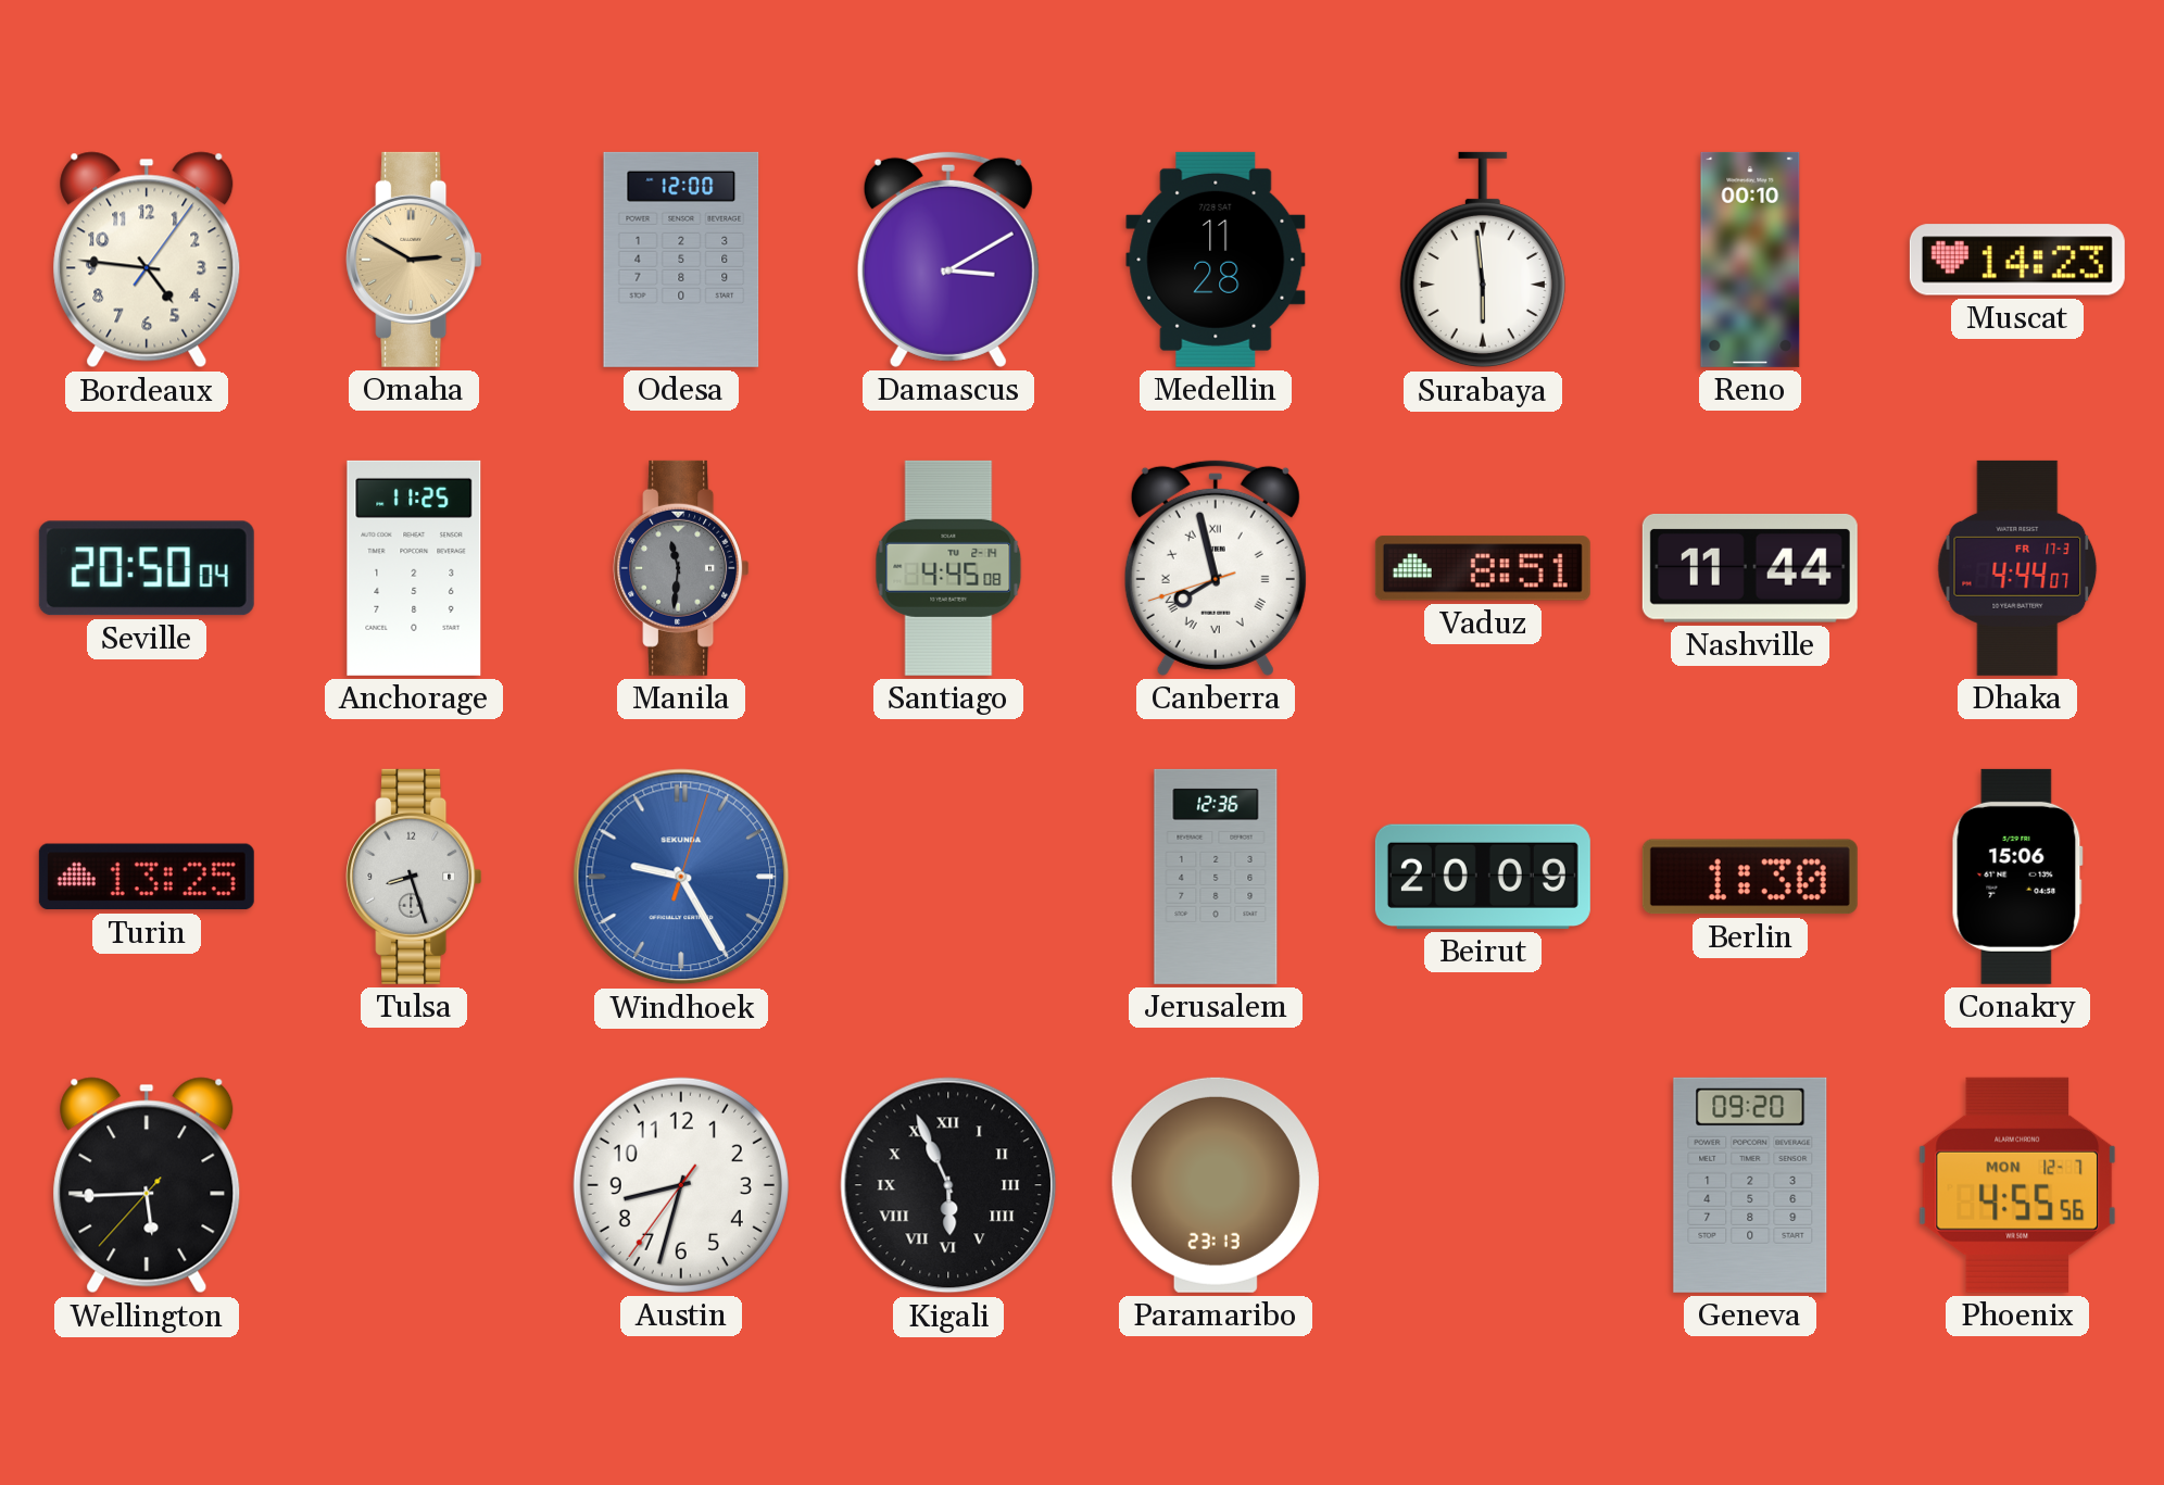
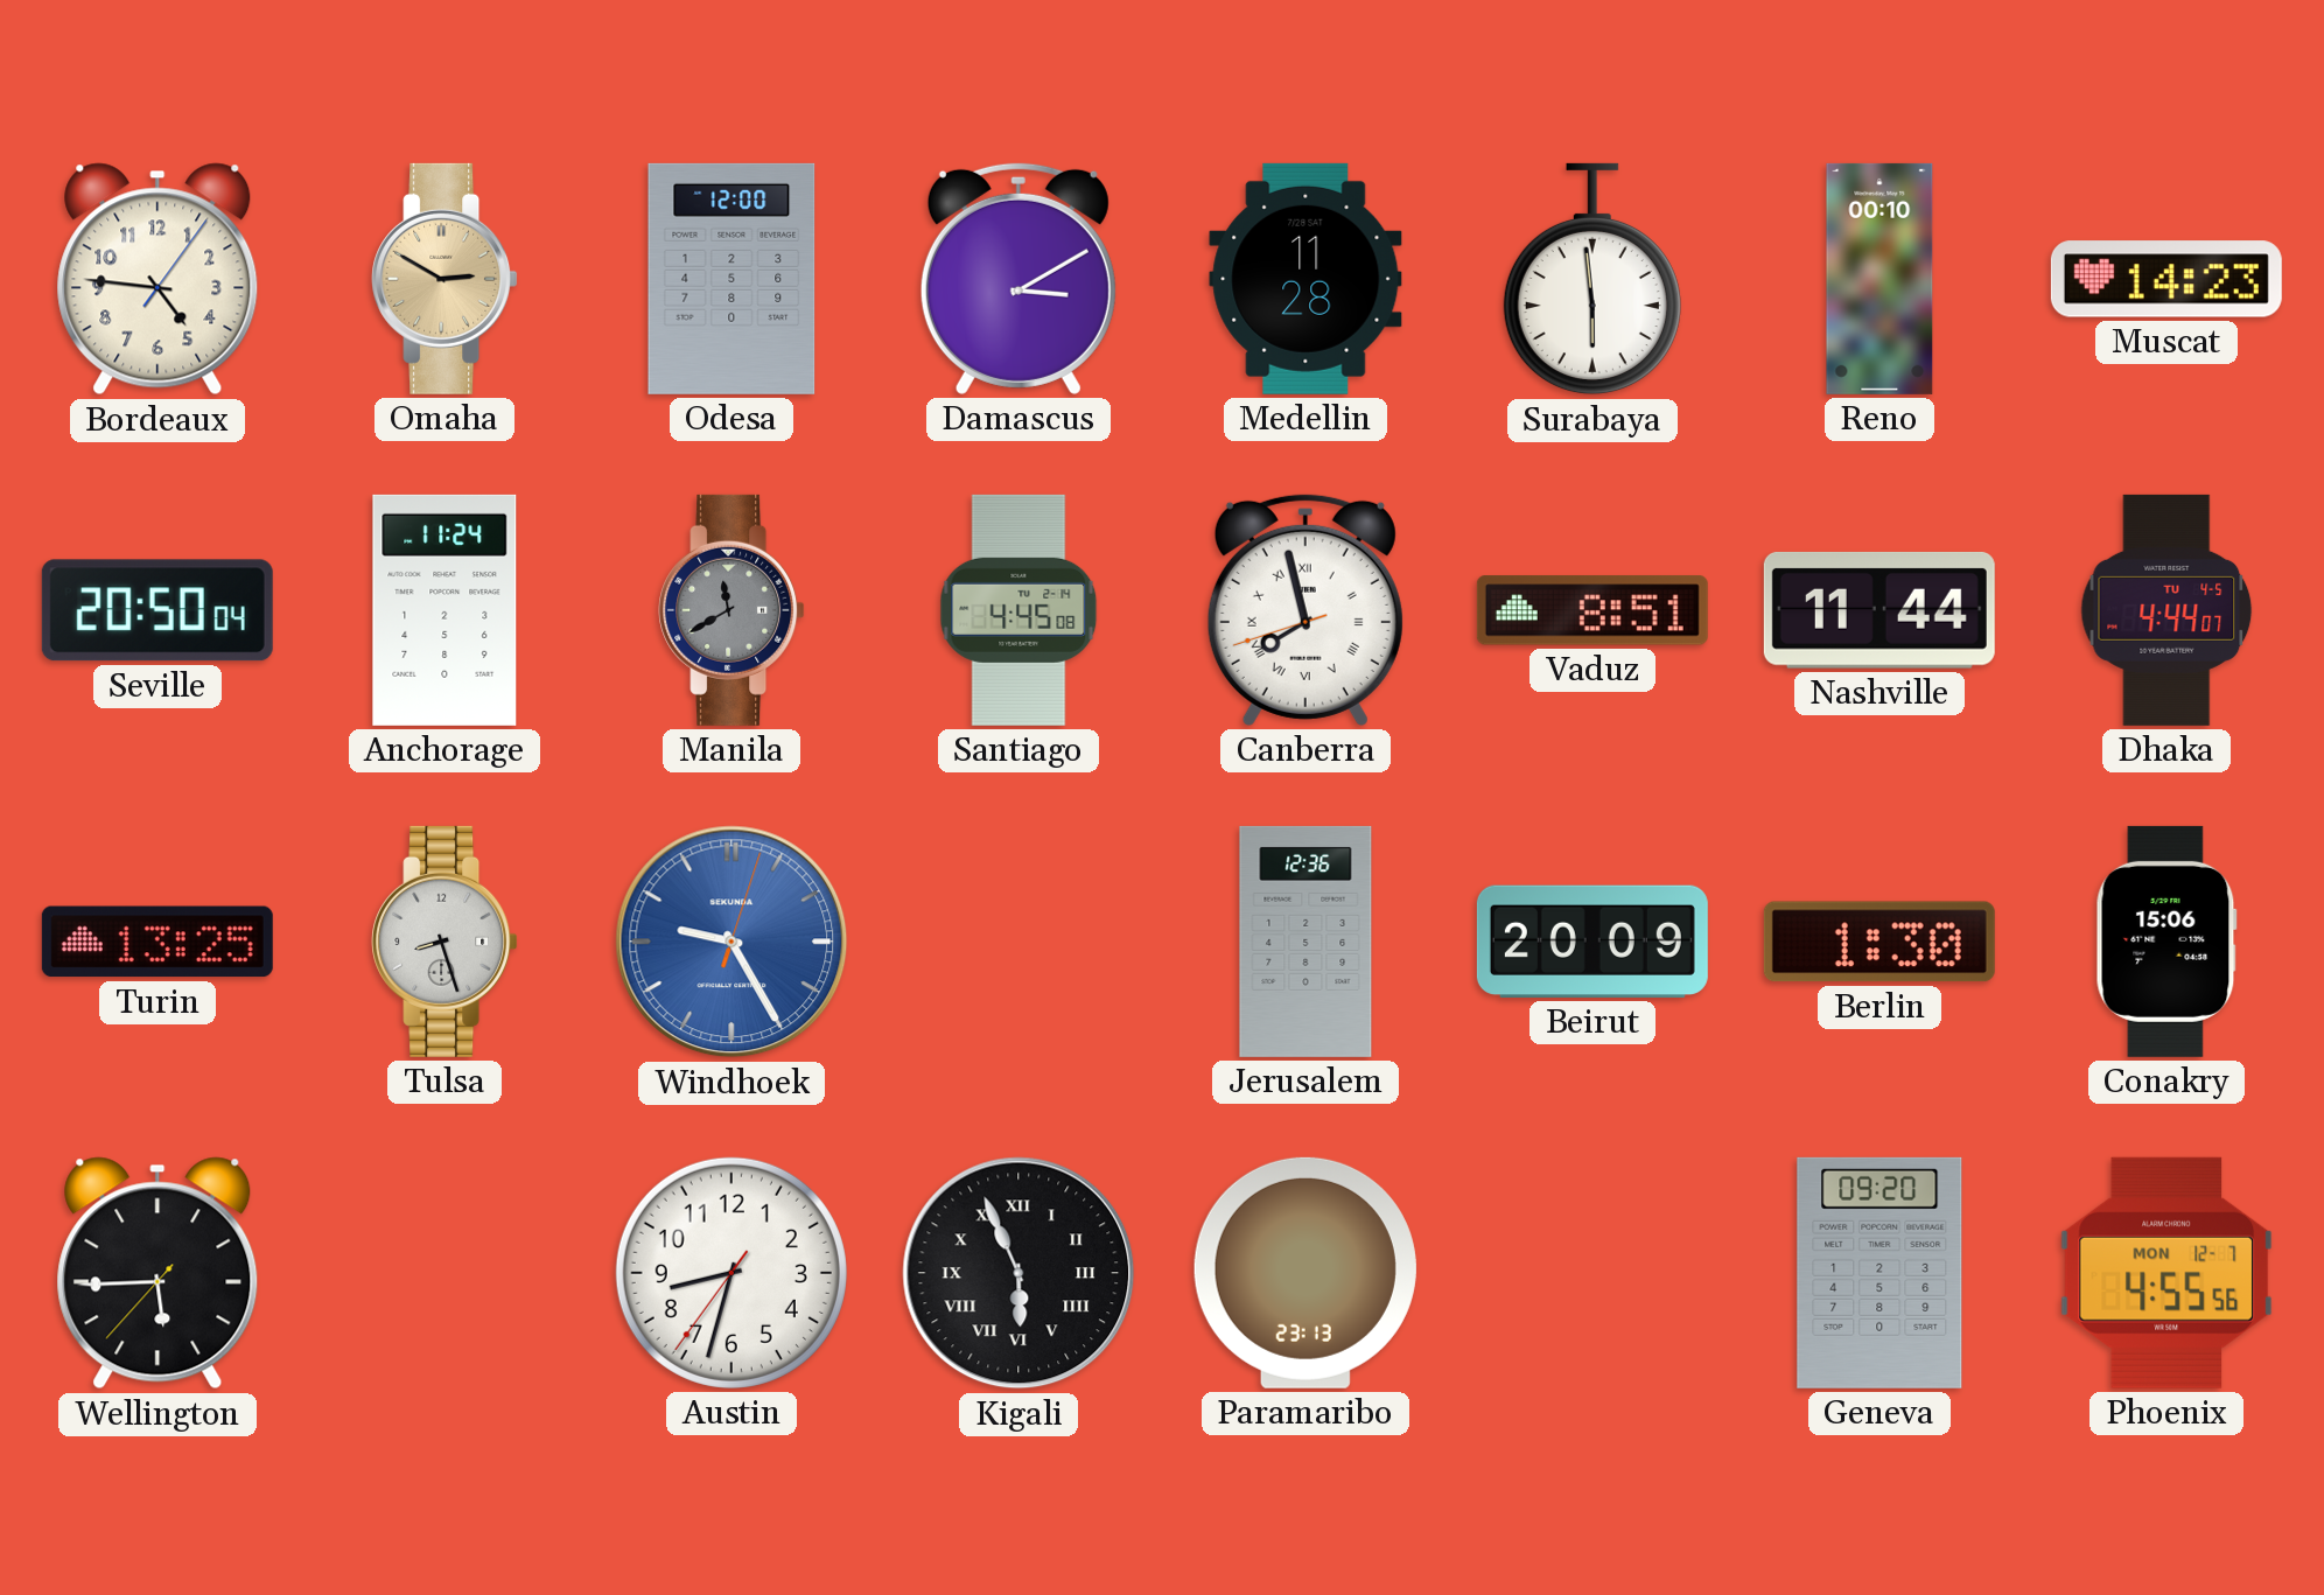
Anchorage: 11:25 -> 11:24 (444, 610)
Manila: 11:31 -> 11:40 (731, 610)
Dhaka date: FR 17-3 -> TU 4-5 (2166, 610)
